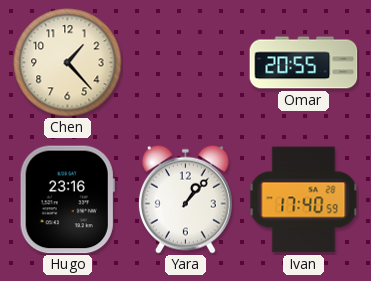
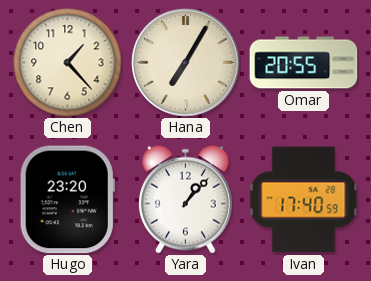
Hana: none -> 7:05 (186, 63)
Hugo: 23:16 -> 23:20 (67, 200)
